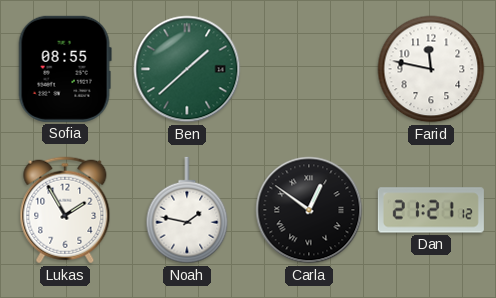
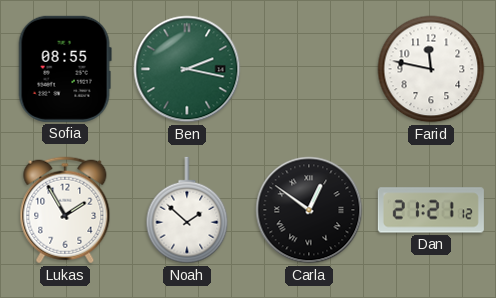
Ben: 1:38 -> 2:17 (187, 69)
Noah: 1:47 -> 1:52 (187, 210)
